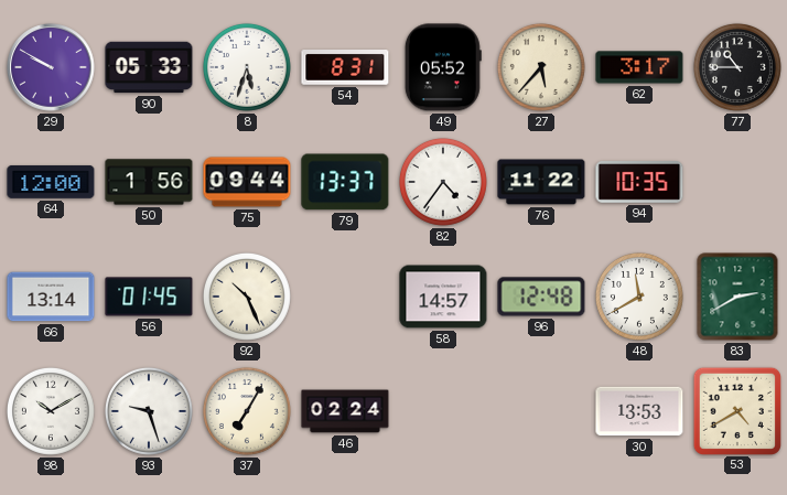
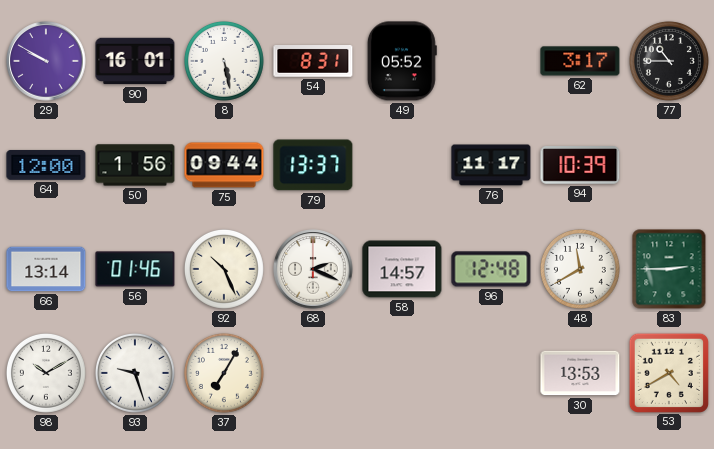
90: 05:33 -> 16:01 (135, 61)
8: 5:33 -> 5:28 (224, 61)
27: 5:37 -> none (541, 67)
82: 4:36 -> none (443, 182)
76: 11:22 -> 11:17 (491, 165)
94: 10:35 -> 10:39 (580, 166)
56: 01:45 -> 01:46 (135, 269)
68: none -> 2:19 (313, 269)
83: 2:40 -> 2:45 (669, 269)
46: 02:24 -> none (345, 411)
